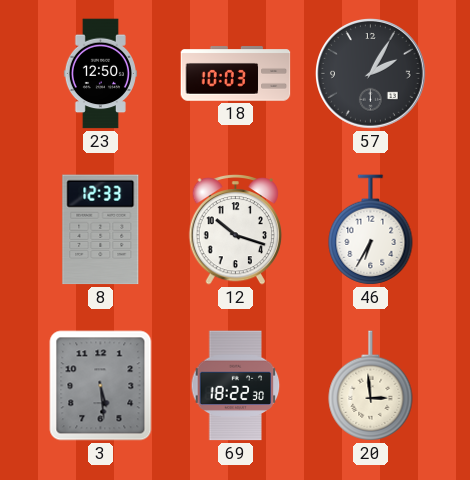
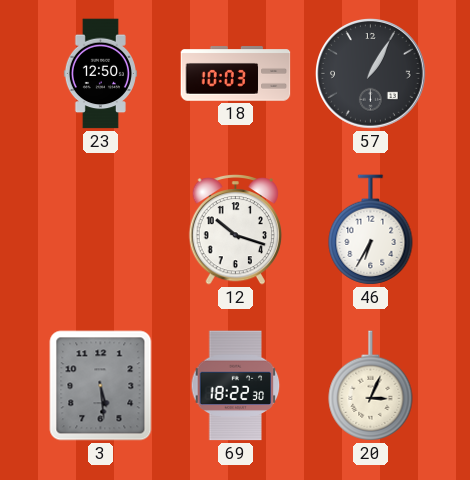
57: 2:05 -> 1:05 (371, 74)
8: 12:33 -> none (101, 230)
20: 2:59 -> 3:04 (371, 386)
